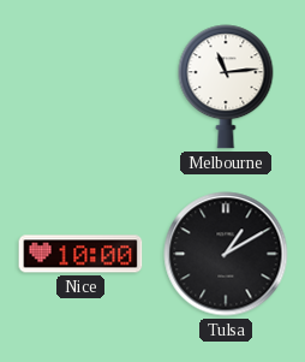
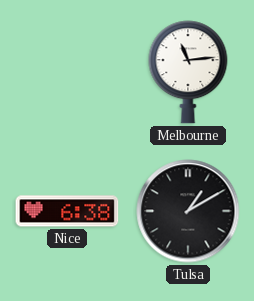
Nice: 10:00 -> 6:38 (67, 211)
